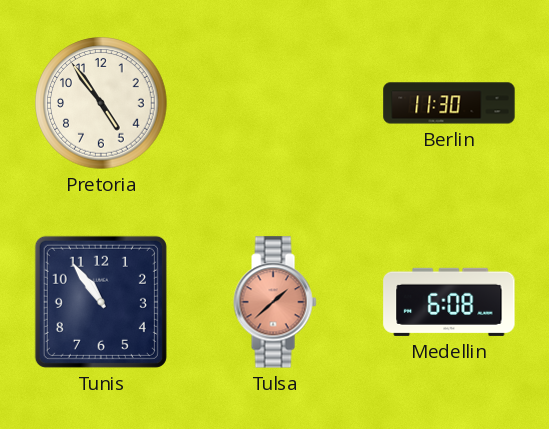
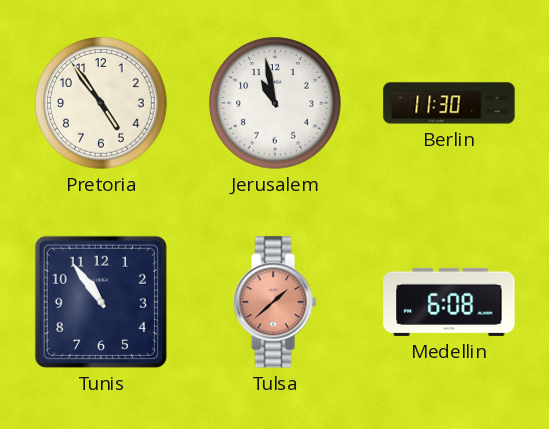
Jerusalem: none -> 10:58 (275, 103)
